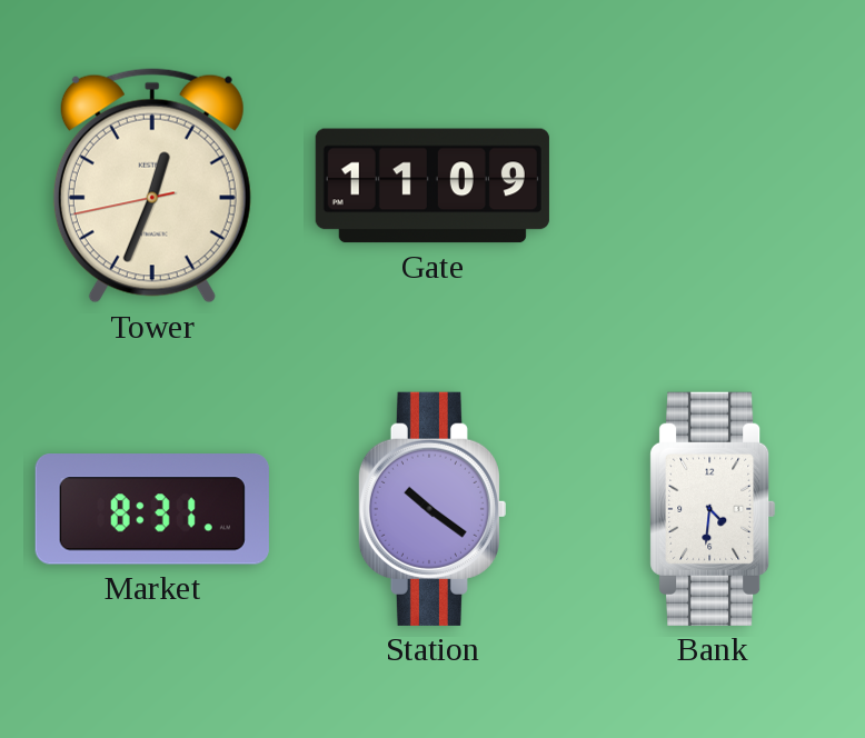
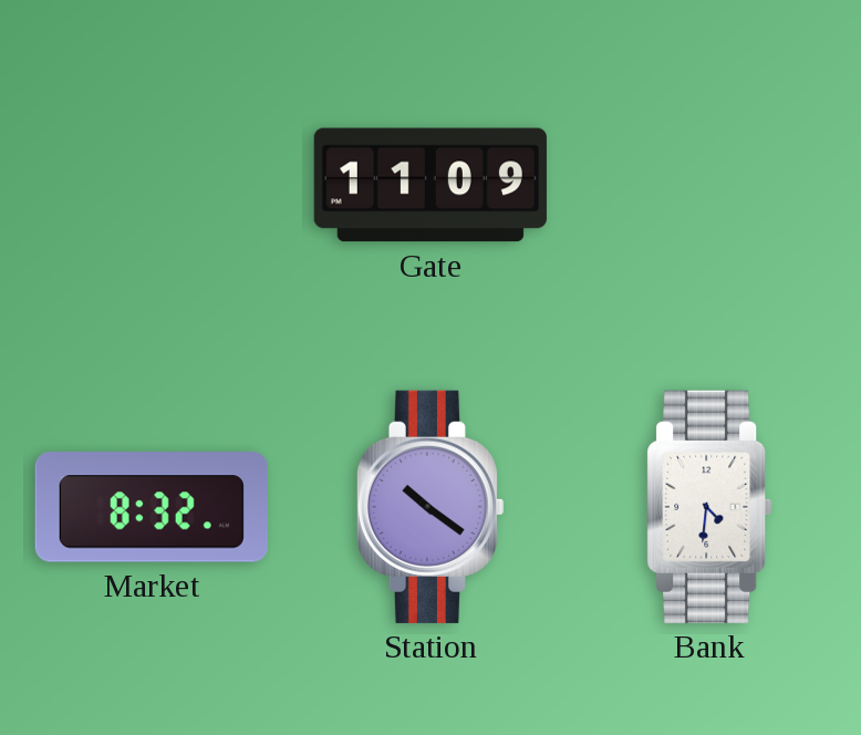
Tower: 12:33 -> none (152, 186)
Market: 8:31 -> 8:32 (152, 507)
